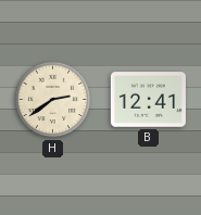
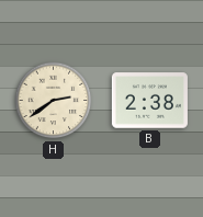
B: 12:41 -> 2:38 (149, 101)
